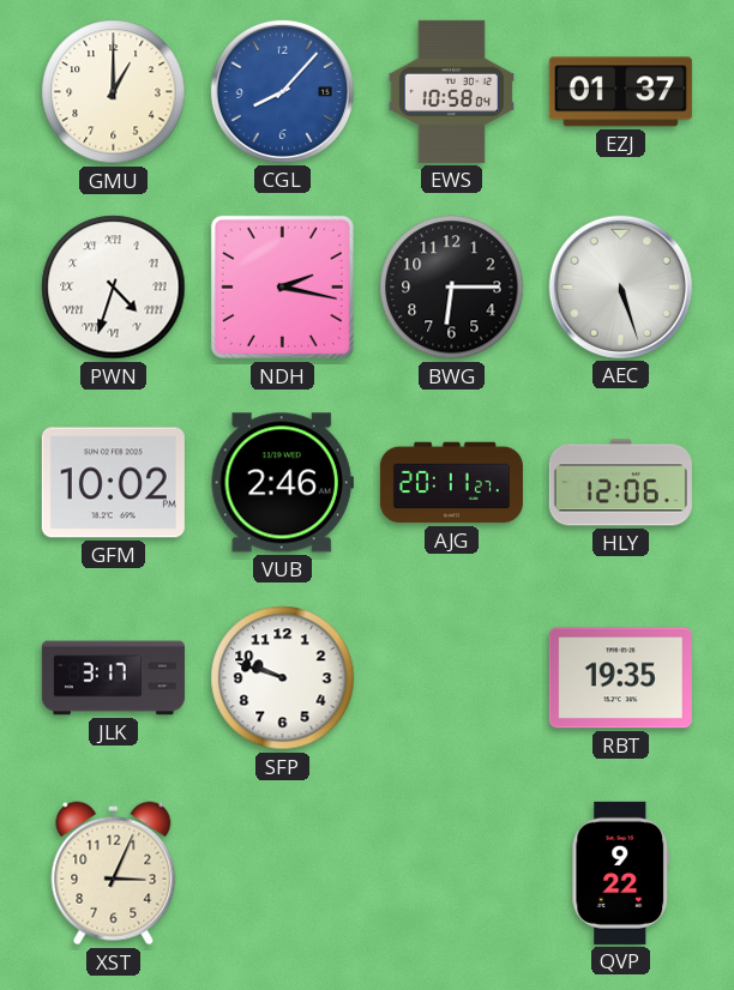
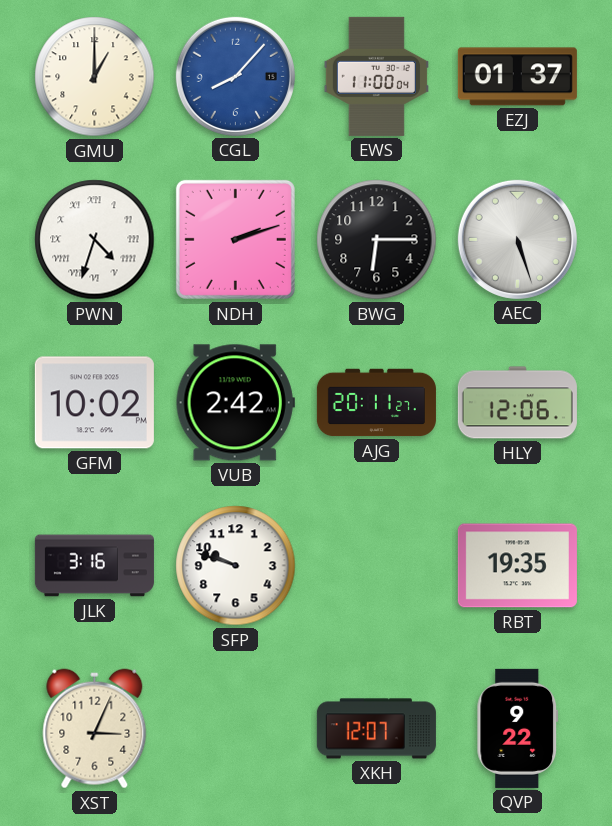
EWS: 10:58 -> 11:00 (376, 76)
NDH: 2:17 -> 2:12 (235, 239)
VUB: 2:46 -> 2:42 (235, 403)
JLK: 3:17 -> 3:16 (94, 566)
XKH: none -> 12:07 (376, 729)
